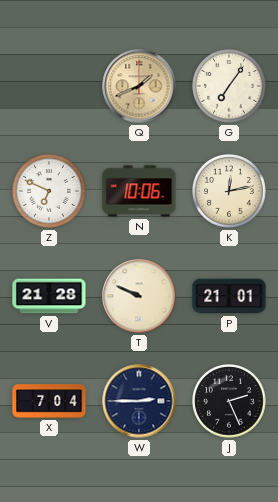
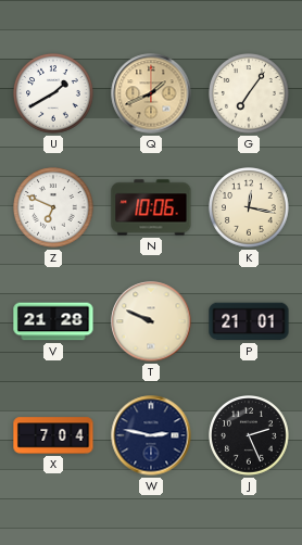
U: none -> 1:40 (54, 94)
K: 12:13 -> 12:17 (250, 208)
W: 2:45 -> 2:47 (151, 435)
